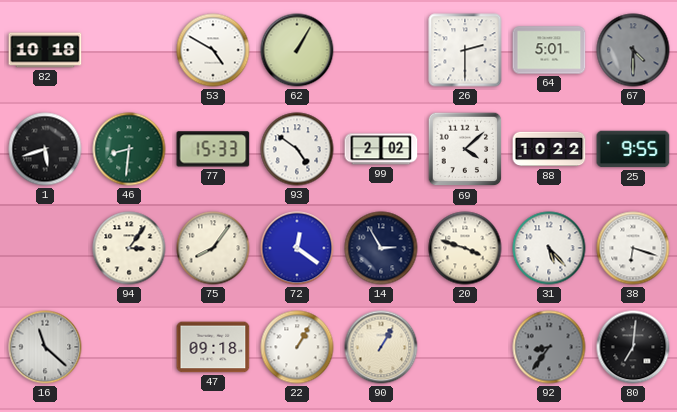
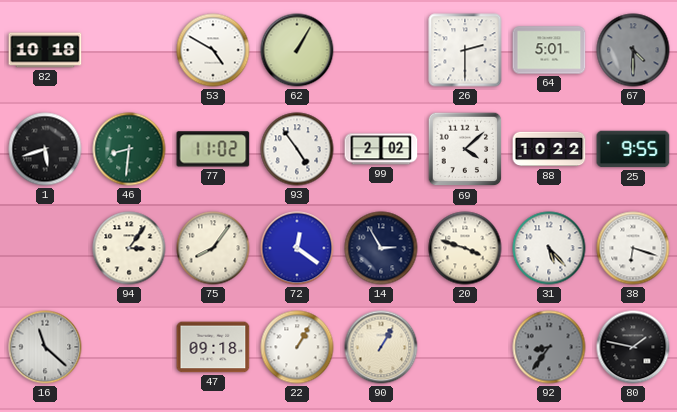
77: 15:33 -> 11:02 (213, 149)
93: 4:51 -> 4:54 (297, 149)
80: 7:01 -> 1:47 (633, 347)
